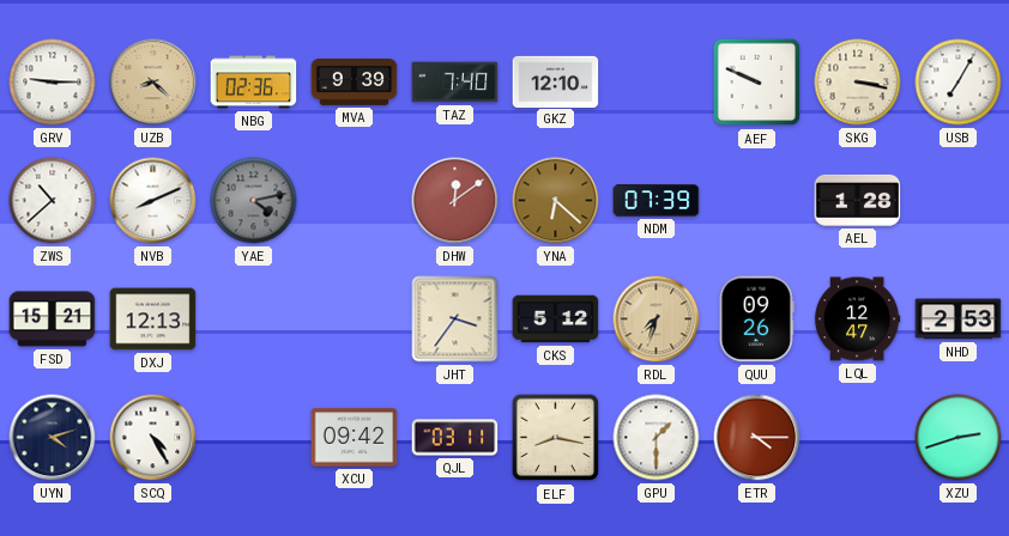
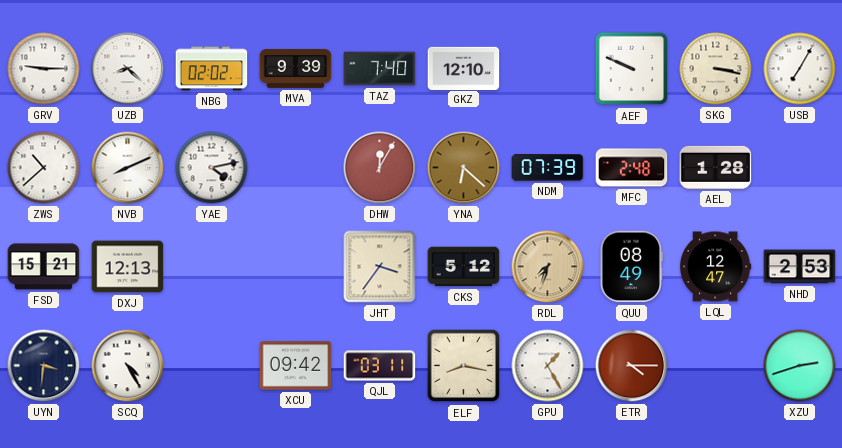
UZB dial: champagne -> white (128, 69)
NBG: 02:36 -> 02:02 (212, 69)
YAE dial: grey -> white (212, 168)
DHW: 12:09 -> 12:05 (380, 168)
MFC: none -> 2:48 (632, 168)
QUU: 09:26 -> 08:49 (631, 267)
UYN: 4:12 -> 3:31 (44, 366)
GPU: 1:30 -> 1:25 (548, 366)
